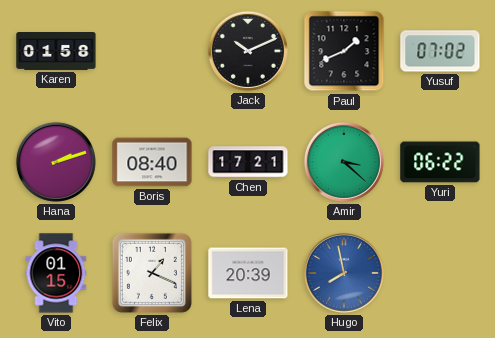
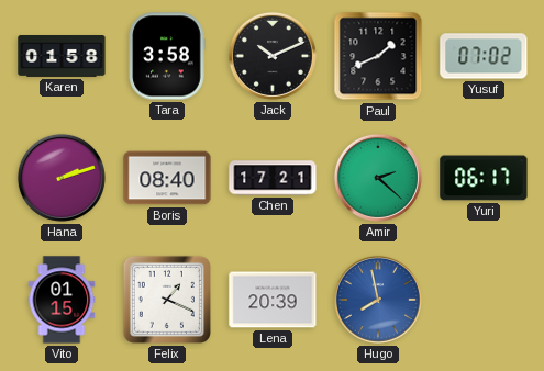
Tara: none -> 3:58 (167, 56)
Amir: 3:22 -> 2:22 (378, 178)
Yuri: 06:22 -> 06:17 (484, 178)
